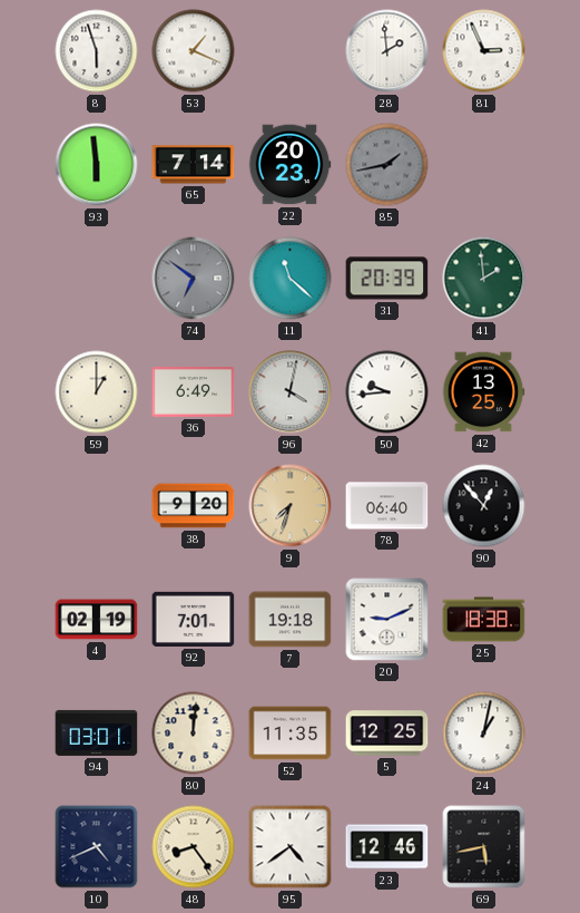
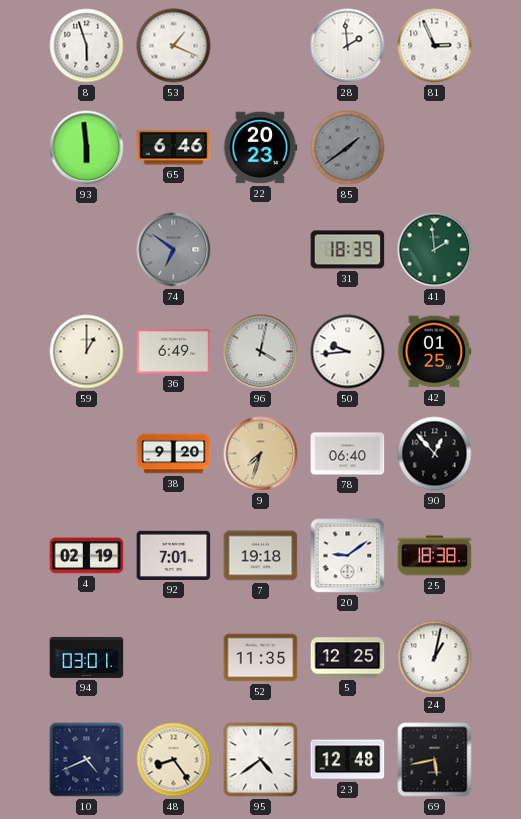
65: 7:14 -> 6:46 (174, 148)
85: 1:43 -> 1:39 (348, 148)
11: 11:22 -> none (291, 279)
31: 20:39 -> 18:39 (348, 250)
42: 13:25 -> 01:25 (434, 352)
20: 9:11 -> 9:09 (348, 556)
80: 12:01 -> none (194, 734)
23: 12:46 -> 12:48 (348, 760)
